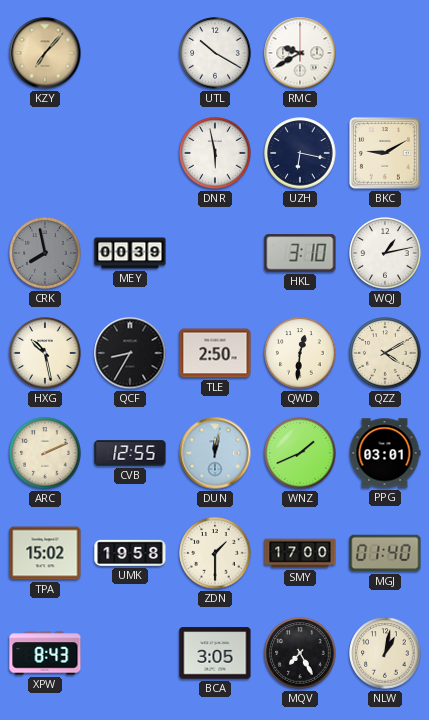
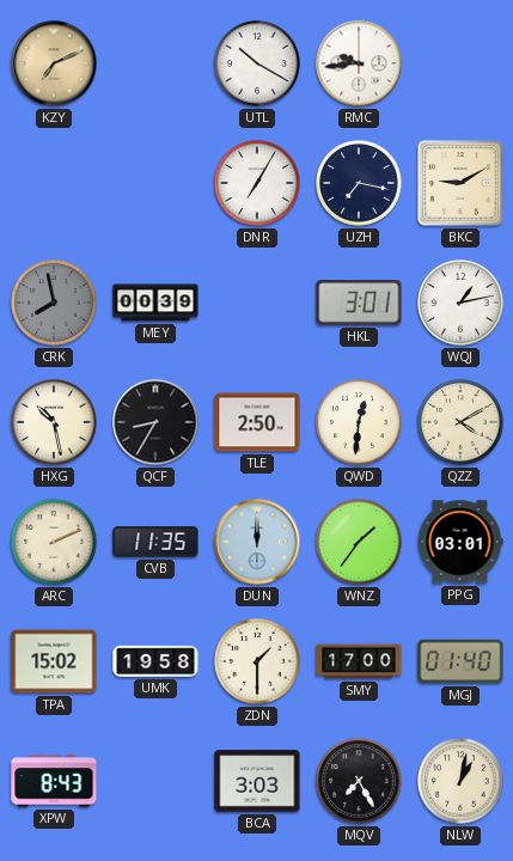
KZY: 7:07 -> 7:11 (54, 63)
RMC: 9:40 -> 9:44 (359, 63)
DNR: 5:58 -> 7:05 (257, 183)
UZH: 6:17 -> 7:17 (359, 183)
HKL: 3:10 -> 3:01 (359, 303)
CVB: 12:55 -> 11:35 (155, 542)
DUN: 12:02 -> 12:00 (257, 542)
WNZ: 1:41 -> 1:36 (359, 542)
BCA: 3:05 -> 3:03 (257, 781)
